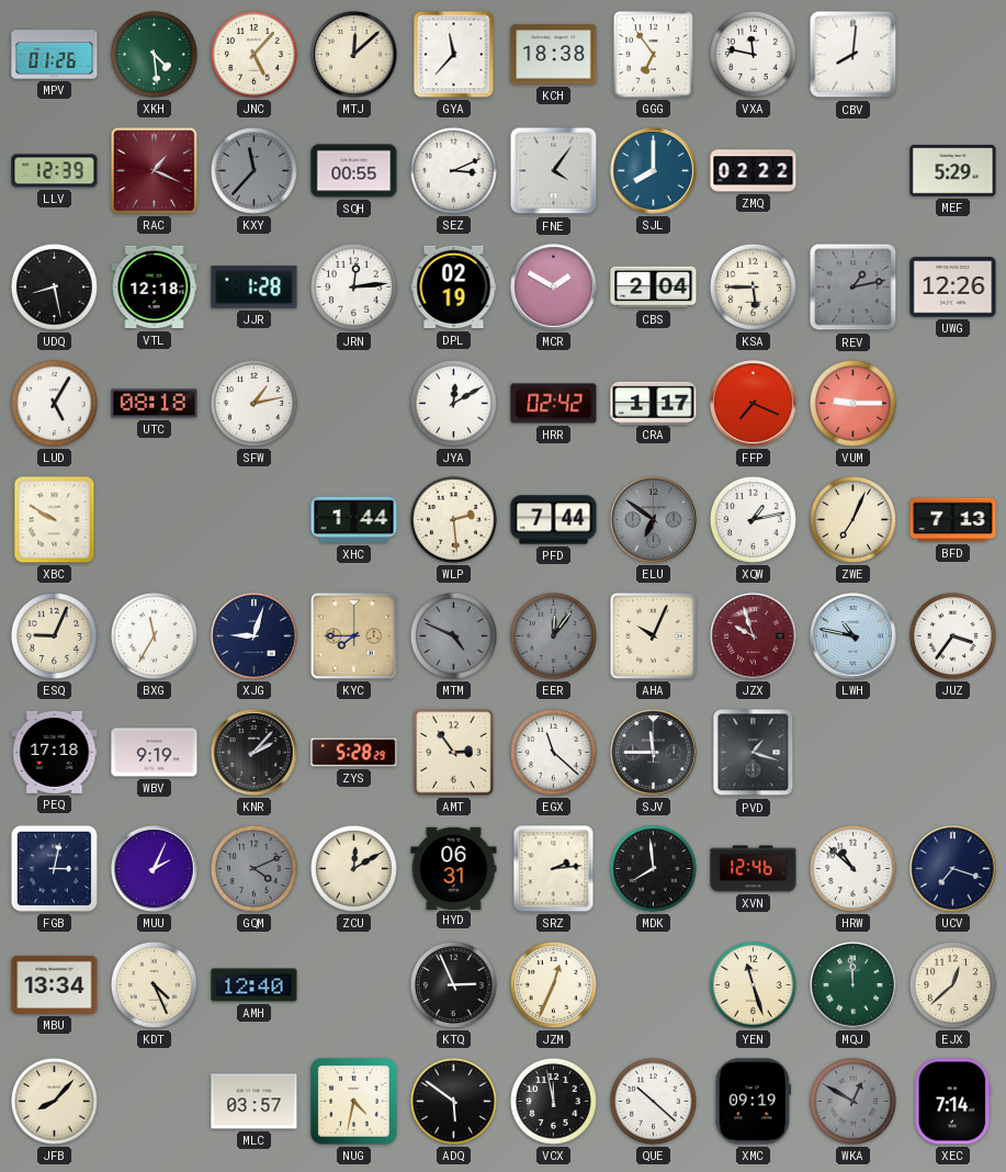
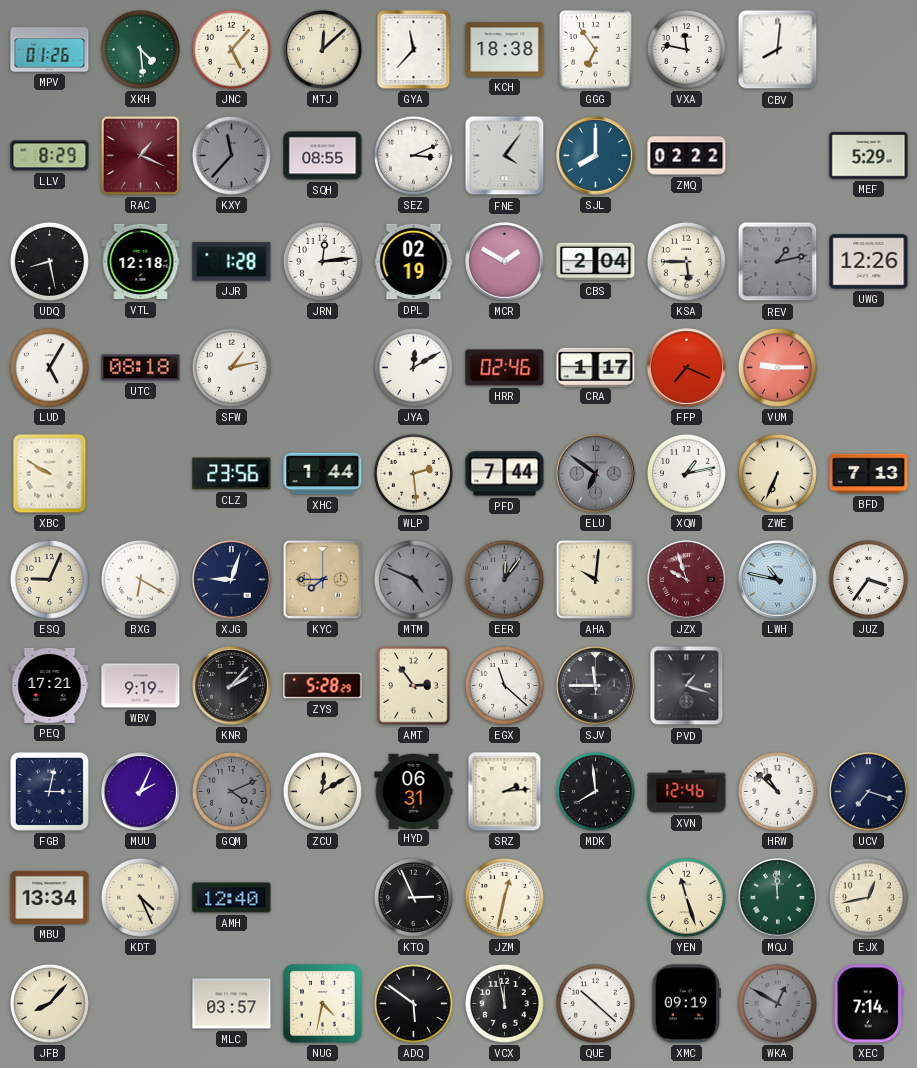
LLV: 12:39 -> 8:29 (50, 156)
SQH: 00:55 -> 08:55 (323, 156)
HRR: 02:42 -> 02:46 (505, 368)
CLZ: none -> 23:56 (232, 474)
ZWE: 7:04 -> 6:34 (777, 473)
BXG: 11:35 -> 6:20 (140, 579)
AHA: 10:04 -> 10:01 (595, 579)
PEQ: 17:18 -> 17:21 (50, 685)
JZM: 12:34 -> 12:32 (504, 897)
EJX: 12:38 -> 12:43 (868, 897)
